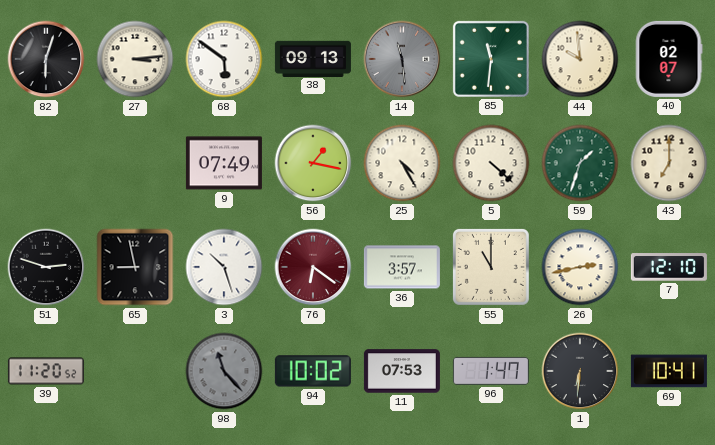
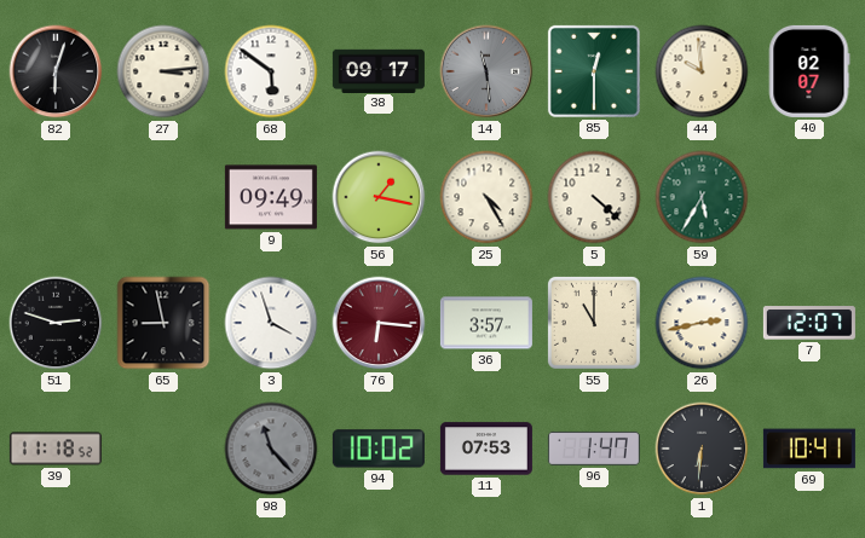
38: 09:13 -> 09:17 (379, 70)
85: 11:31 -> 12:30 (594, 71)
9: 07:49 -> 09:49 (271, 197)
59: 1:33 -> 5:35 (702, 197)
43: 7:00 -> none (669, 163)
3: 10:27 -> 3:57 (271, 323)
76: 6:21 -> 6:16 (379, 323)
7: 12:10 -> 12:07 (809, 323)
39: 11:20 -> 11:18 (56, 449)
